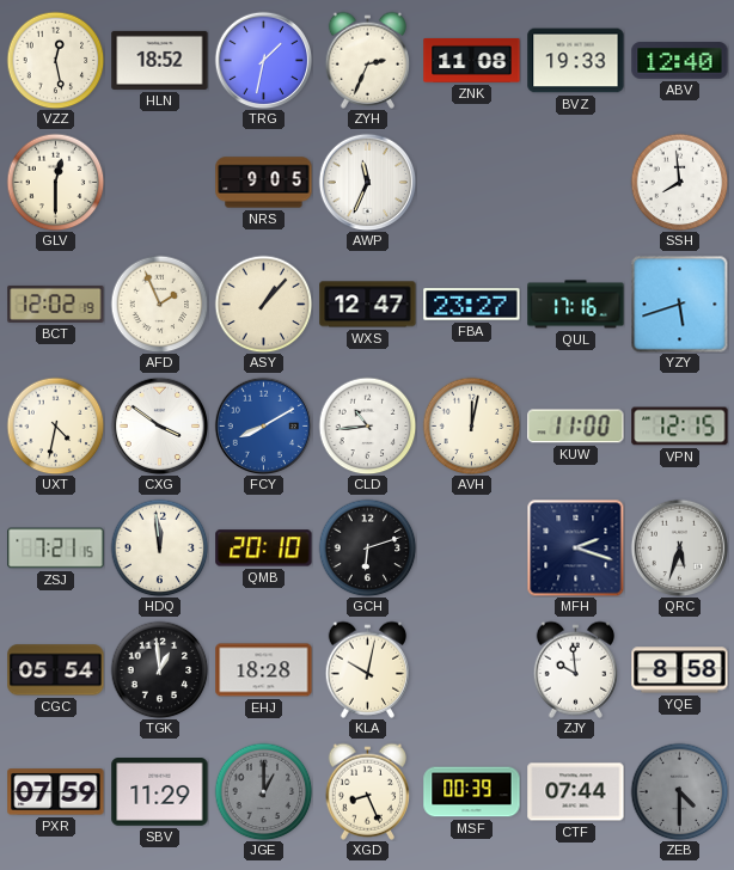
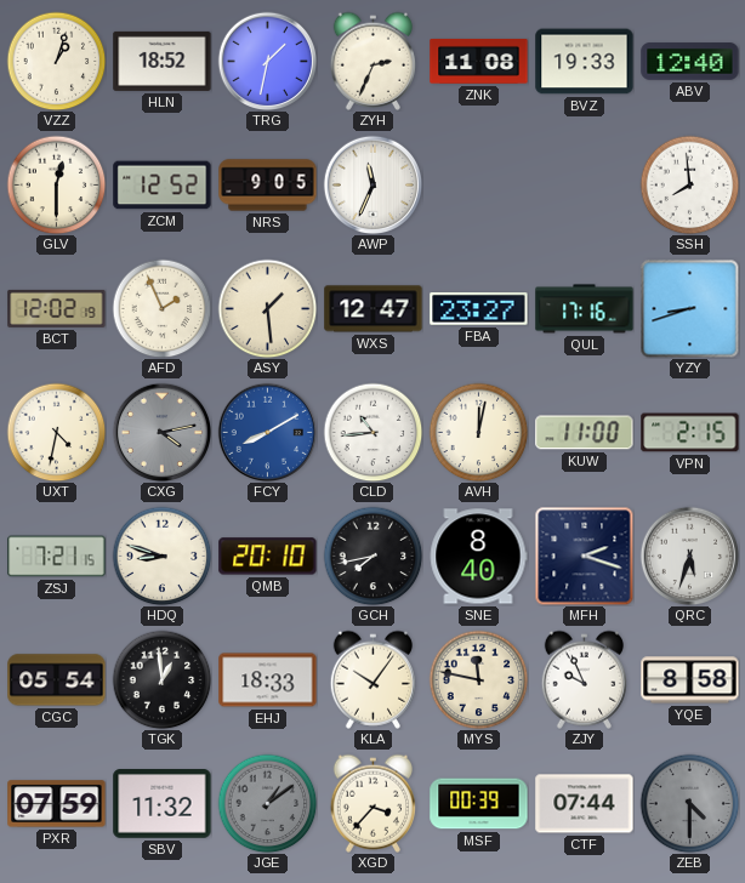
VZZ: 12:28 -> 1:03 (56, 61)
ZCM: none -> 12:52 (163, 186)
ASY: 1:07 -> 1:29 (267, 308)
YZY: 5:42 -> 8:42 (689, 308)
CXG: 3:51 -> 4:13 (161, 432)
CXG dial: white -> grey (161, 432)
VPN: 12:15 -> 2:15 (690, 433)
HDQ: 11:59 -> 8:48 (161, 556)
GCH: 6:12 -> 7:43 (373, 556)
SNE: none -> 8:40 (478, 557)
EHJ: 18:28 -> 18:33 (268, 680)
KLA: 10:02 -> 10:06 (373, 679)
MYS: none -> 11:47 (478, 679)
ZJY: 9:59 -> 9:56 (584, 679)
SBV: 11:29 -> 11:32 (163, 804)
JGE: 1:00 -> 1:09 (267, 803)
XGD: 8:26 -> 3:37 (373, 803)
